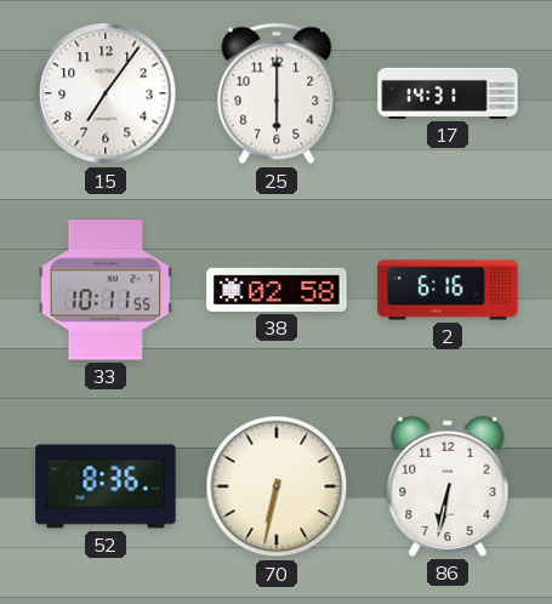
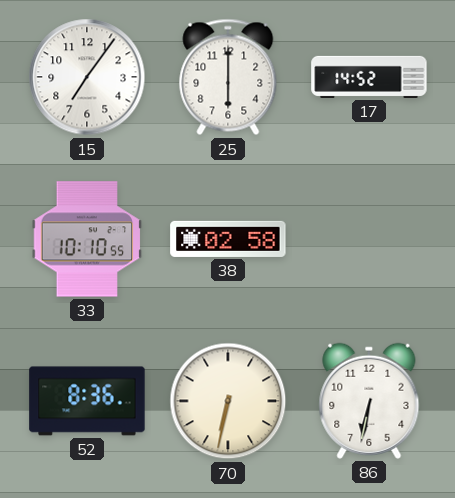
17: 14:31 -> 14:52 (369, 77)
33: 10:11 -> 10:10 (87, 239)
2: 6:16 -> none (448, 290)
